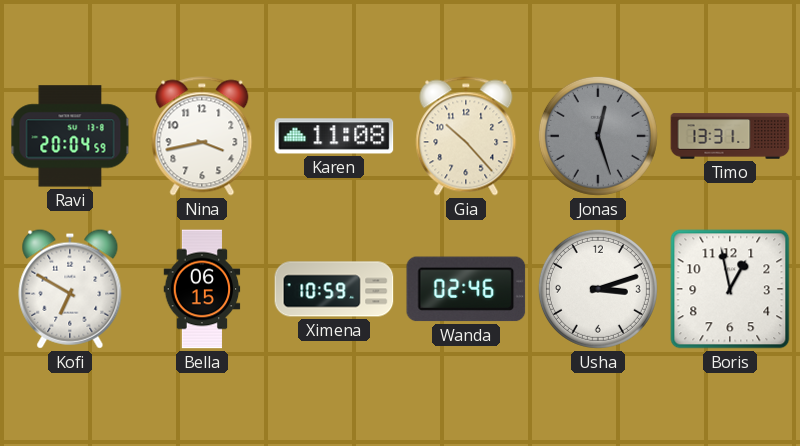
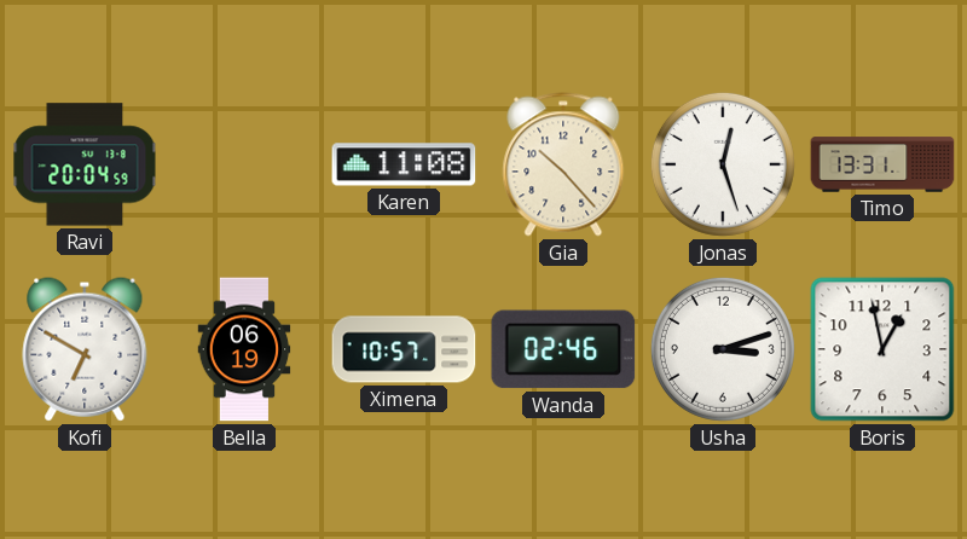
Nina: 3:43 -> none (202, 136)
Jonas dial: grey -> white (723, 164)
Bella: 06:15 -> 06:19 (244, 349)
Ximena: 10:59 -> 10:57 (404, 349)
